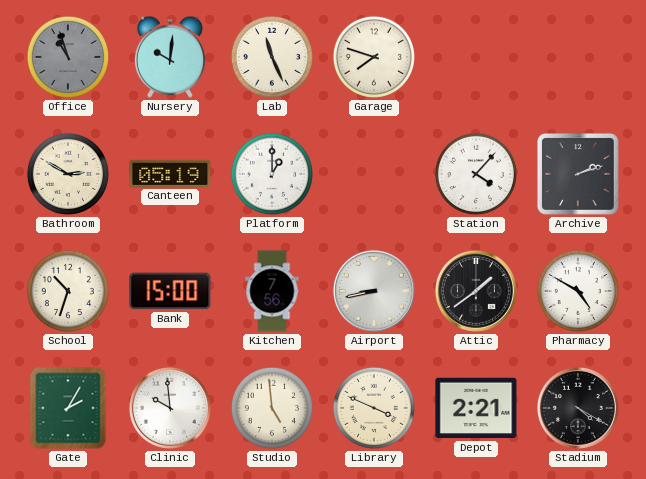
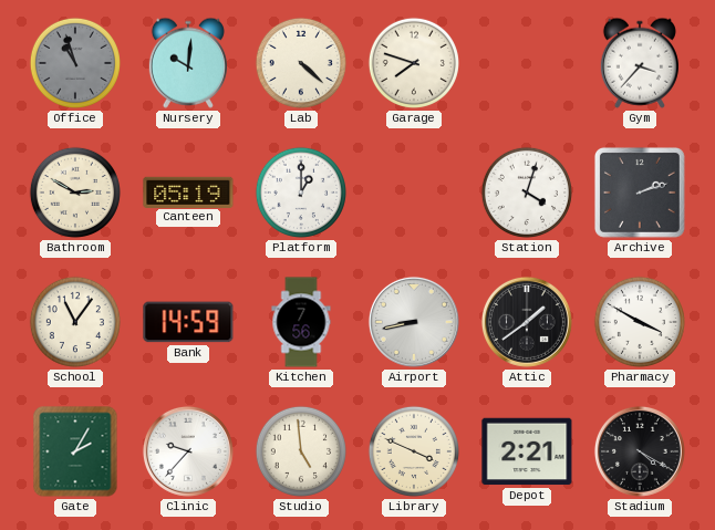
Lab: 11:26 -> 4:22 (301, 63)
Gym: none -> 3:37 (640, 63)
Station: 4:07 -> 4:03 (527, 193)
School: 10:33 -> 11:06 (75, 322)
Bank: 15:00 -> 14:59 (188, 322)
Pharmacy: 4:50 -> 3:50 (640, 322)
Clinic: 9:59 -> 9:37 (188, 451)
